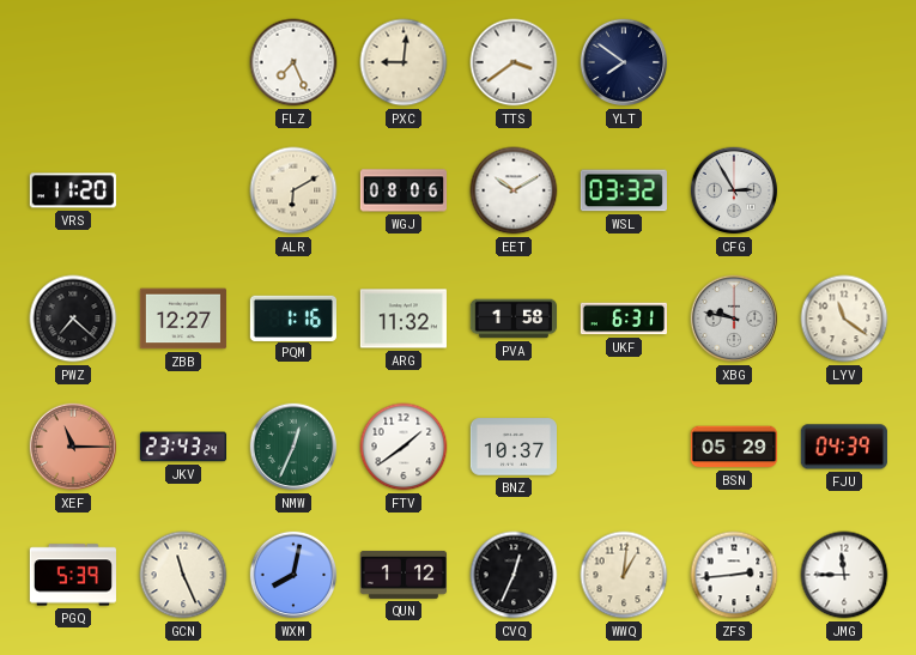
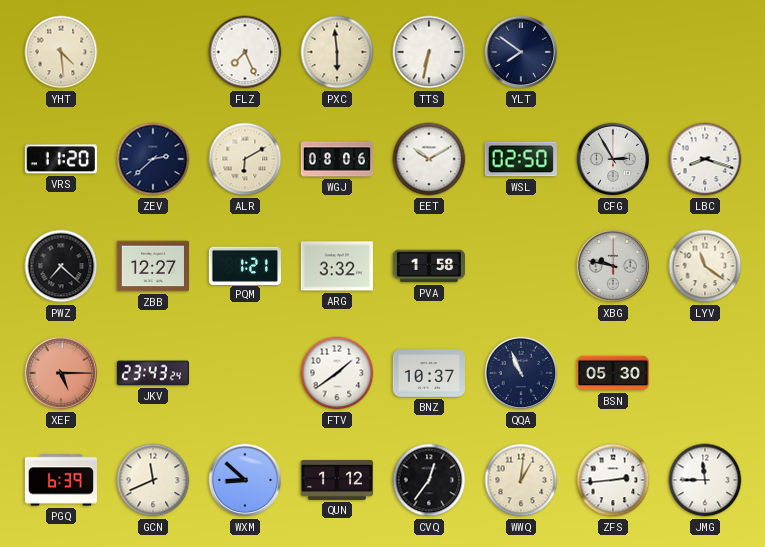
YHT: none -> 4:29 (61, 52)
PXC: 9:01 -> 5:59 (337, 52)
TTS: 3:39 -> 6:32 (429, 52)
ZEV: none -> 2:38 (153, 159)
WSL: 03:32 -> 02:50 (521, 159)
LBC: none -> 8:18 (705, 159)
PQM: 1:16 -> 1:21 (245, 265)
ARG: 11:32 -> 3:32 (337, 266)
UKF: 6:31 -> none (623, 319)
XEF: 11:15 -> 5:15 (61, 373)
NMW: 12:34 -> none (293, 447)
QQA: none -> 10:56 (521, 373)
BSN: 05:29 -> 05:30 (612, 373)
FJU: 04:39 -> none (844, 447)
PGQ: 5:39 -> 6:39 (61, 480)
GCN: 11:26 -> 11:41 (153, 480)
WXM: 8:02 -> 8:52 (245, 480)
CVQ: 12:34 -> 12:36 (429, 480)
